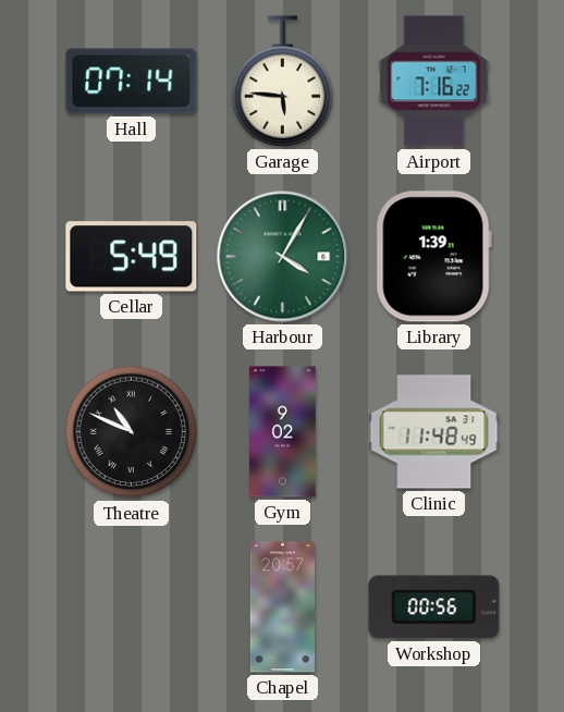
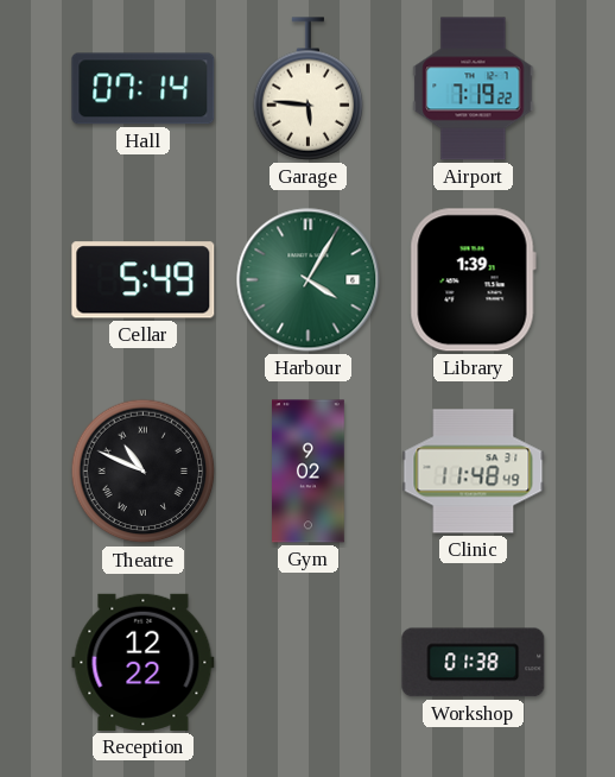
Airport: 7:16 -> 7:19 (474, 89)
Reception: none -> 12:22 (144, 662)
Chapel: 20:57 -> none (282, 607)
Workshop: 00:56 -> 01:38 (474, 663)
